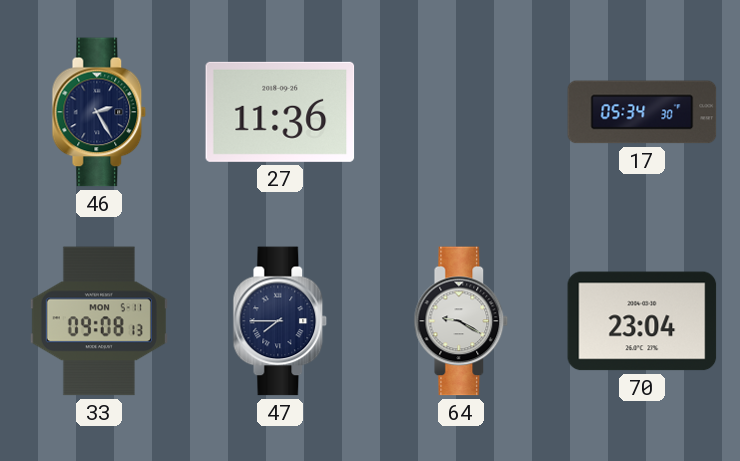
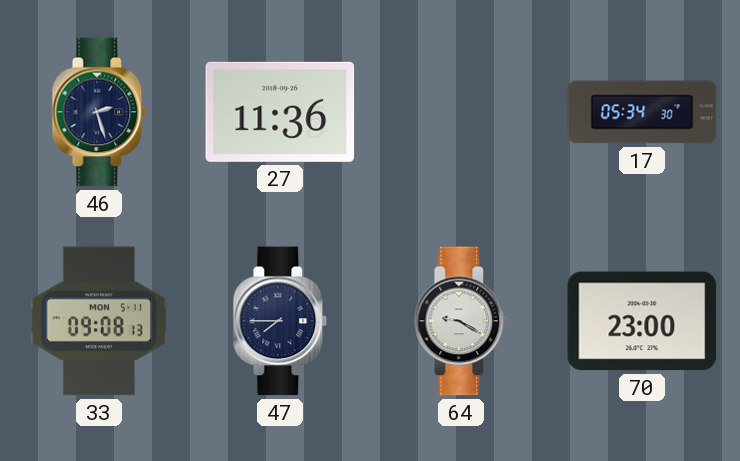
46: 2:25 -> 2:27 (99, 112)
70: 23:04 -> 23:00 (642, 321)
